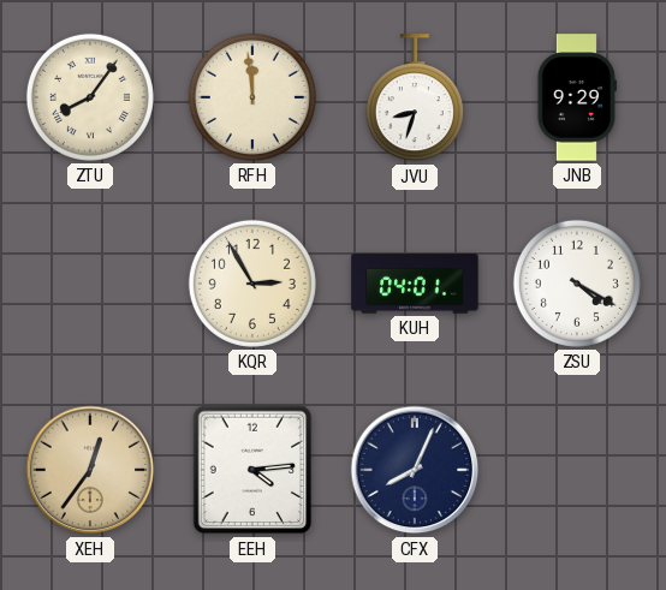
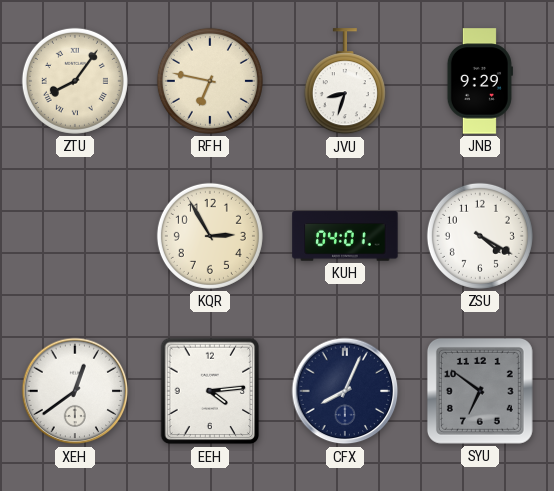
RFH: 11:59 -> 6:47 (210, 81)
XEH: 12:36 -> 12:39 (75, 391)
XEH dial: champagne -> white (75, 391)
SYU: none -> 6:51 (480, 391)
